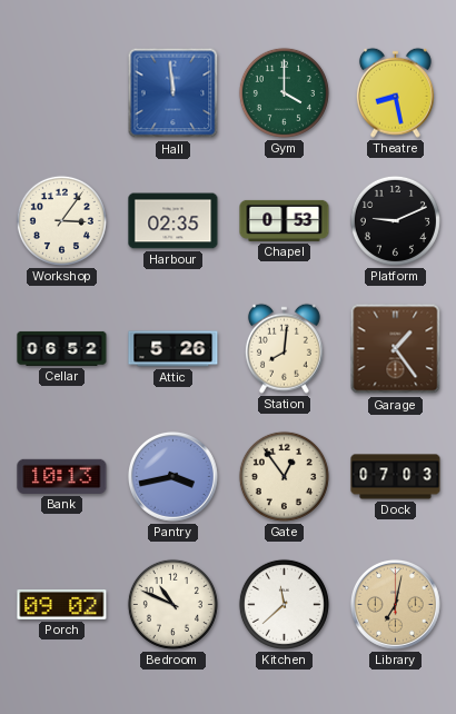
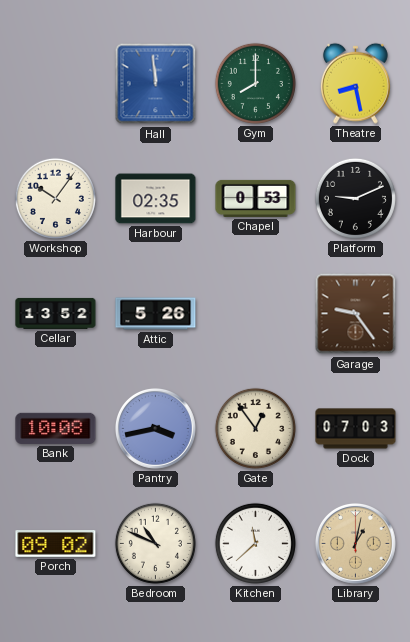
Gym: 4:00 -> 8:00 (255, 83)
Workshop: 3:06 -> 10:06 (55, 198)
Cellar: 06:52 -> 13:52 (56, 313)
Station: 8:01 -> none (284, 348)
Garage: 1:24 -> 9:24 (356, 314)
Bank: 10:13 -> 10:08 (56, 428)
Library: 7:02 -> 1:02 (355, 543)
